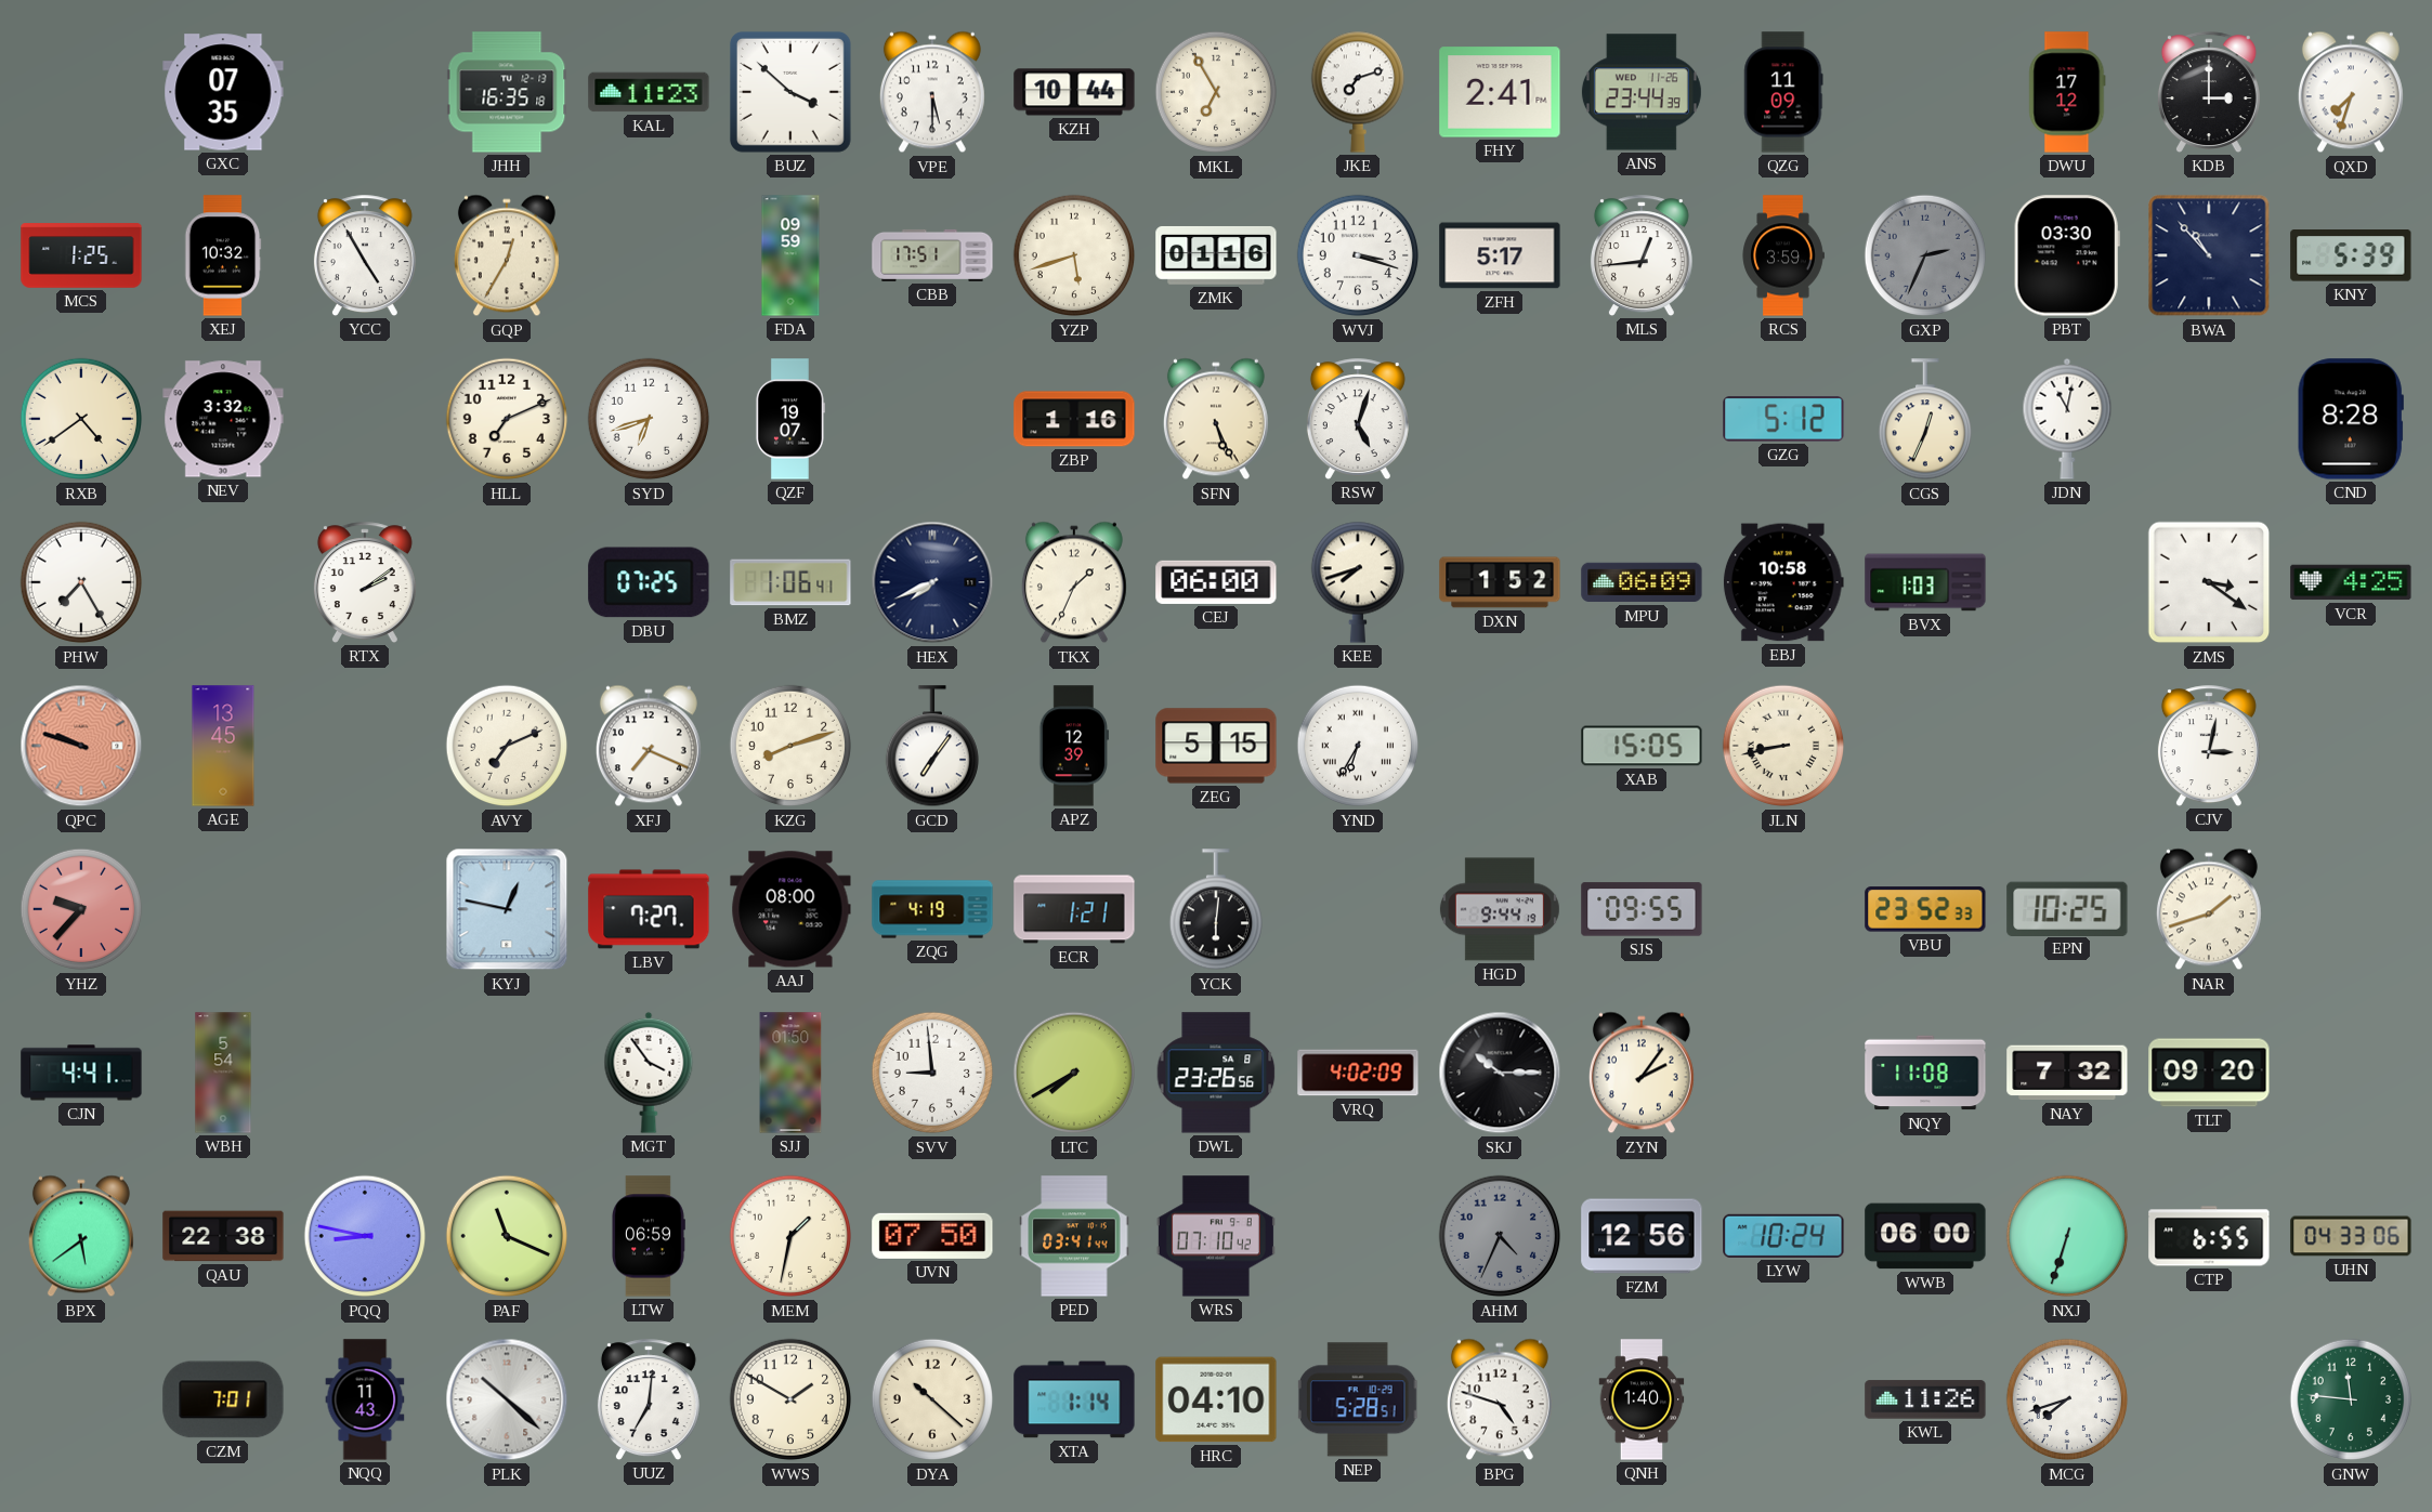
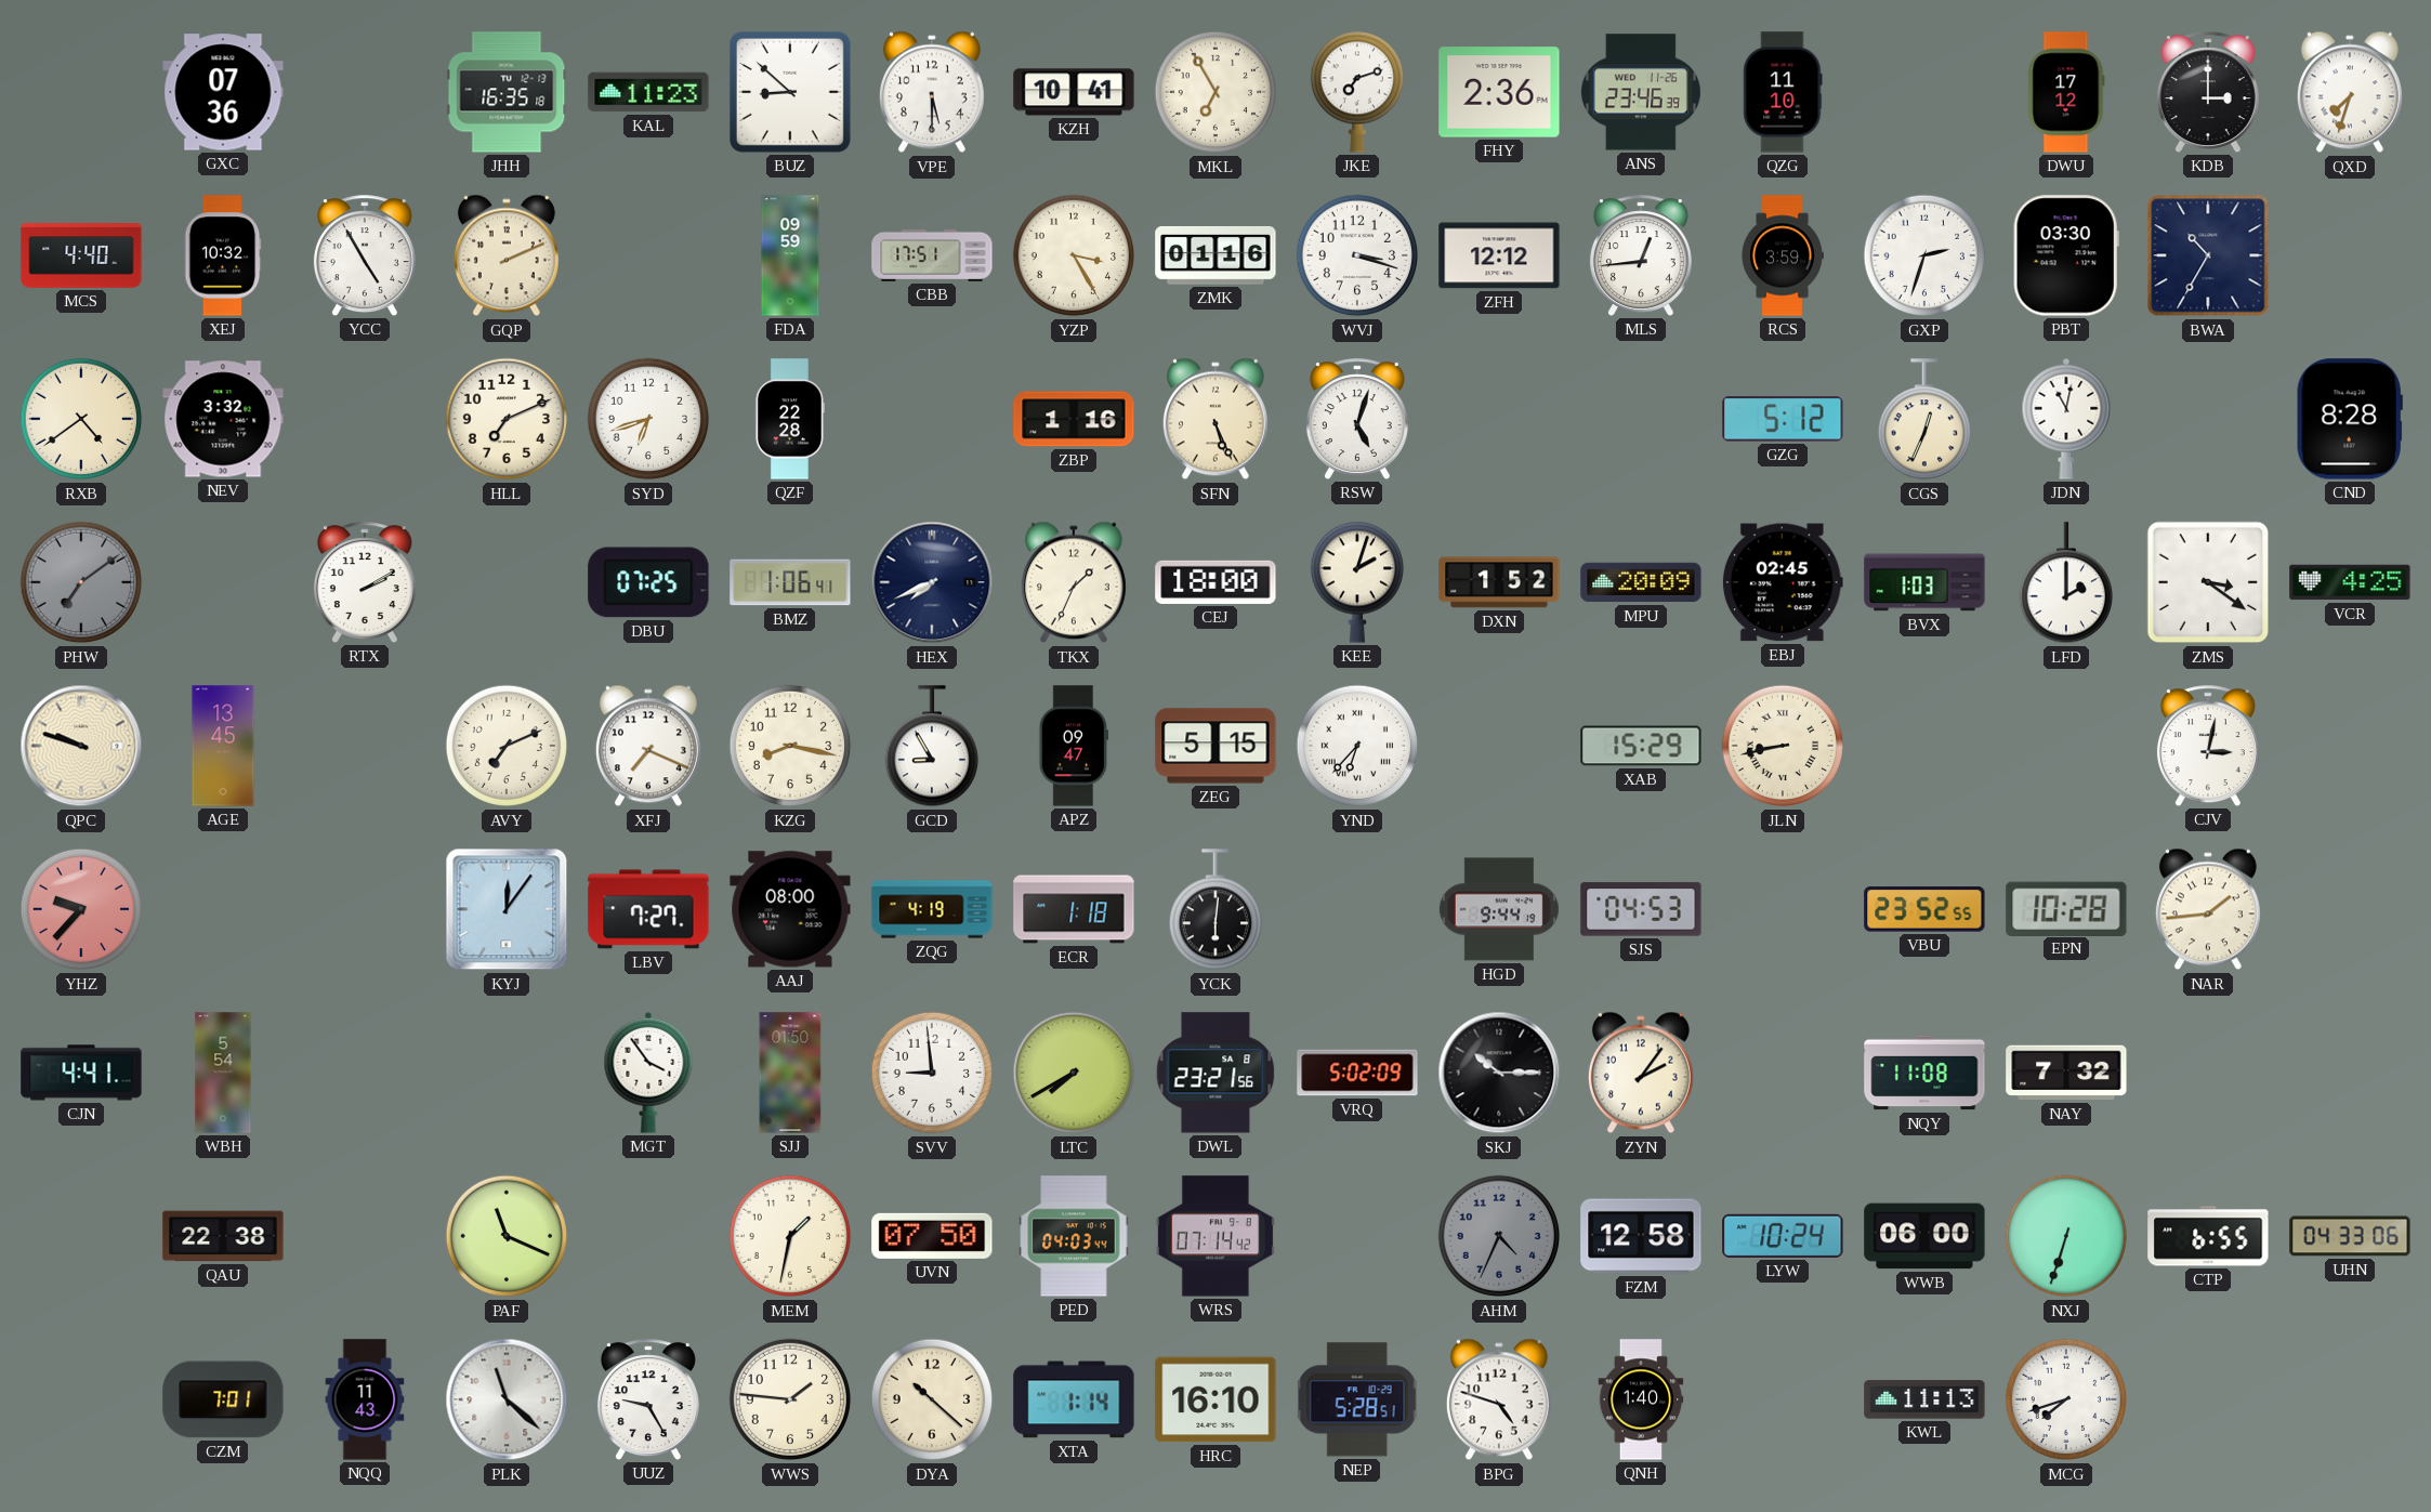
GXC: 07:35 -> 07:36 (223, 92)
BUZ: 3:52 -> 8:52 (790, 92)
KZH: 10:44 -> 10:41 (1074, 92)
FHY: 2:41 -> 2:36 (1499, 92)
ANS: 23:44 -> 23:46 (1641, 92)
QZG: 11:09 -> 11:10 (1783, 92)
MCS: 1:25 -> 4:40 (81, 255)
GQP: 12:35 -> 2:11 (507, 255)
YZP: 5:42 -> 3:25 (1074, 255)
ZFH: 5:17 -> 12:12 (1499, 255)
GXP: 2:34 -> 2:33 (1924, 255)
GXP dial: grey -> white (1924, 255)
BWA: 10:53 -> 10:35 (2208, 255)
KNY: 5:39 -> none (2351, 255)
QZF: 19:07 -> 22:28 (789, 419)
PHW: 7:25 -> 7:09 (81, 582)
PHW dial: white -> grey (81, 582)
RTX: 2:09 -> 2:10 (365, 582)
CEJ: 06:00 -> 18:00 (1215, 582)
KEE: 7:42 -> 2:03 (1356, 582)
MPU: 06:09 -> 20:09 (1641, 582)
EBJ: 10:58 -> 02:45 (1783, 582)
LFD: none -> 2:00 (2065, 583)
QPC dial: salmon -> cream (81, 746)
KZG: 8:12 -> 8:17 (790, 746)
GCD: 7:06 -> 8:55 (931, 747)
APZ: 12:39 -> 09:47 (1074, 746)
YND: 6:35 -> 6:37 (1357, 746)
XAB: 15:05 -> 15:29 (1641, 746)
KYJ: 12:47 -> 12:06 (507, 909)
ECR: 1:21 -> 1:18 (1074, 909)
SJS: 09:55 -> 04:53 (1641, 909)
VBU: 23:52:33 -> 23:52:55 (1924, 909)
EPN: 10:25 -> 10:28 (2066, 908)
NAR: 1:42 -> 1:44 (2208, 909)
DWL: 23:26 -> 23:21 (1215, 1073)
VRQ: 4:02 -> 5:02 (1357, 1073)
TLT: 09:20 -> none (2209, 1073)
BPX: 5:39 -> none (81, 1236)
PQQ: 8:47 -> none (365, 1236)
LTW: 06:59 -> none (649, 1236)
PED: 03:41 -> 04:03 (1074, 1236)
WRS: 07:10 -> 07:14 (1215, 1236)
FZM: 12:56 -> 12:58 (1641, 1236)
PLK: 10:22 -> 11:22 (507, 1399)
UUZ: 7:01 -> 9:25 (648, 1399)
WWS: 1:50 -> 1:46 (790, 1399)
HRC: 04:10 -> 16:10 (1215, 1399)
KWL: 11:26 -> 11:13 (1924, 1399)
GNW: 11:46 -> none (2351, 1399)
